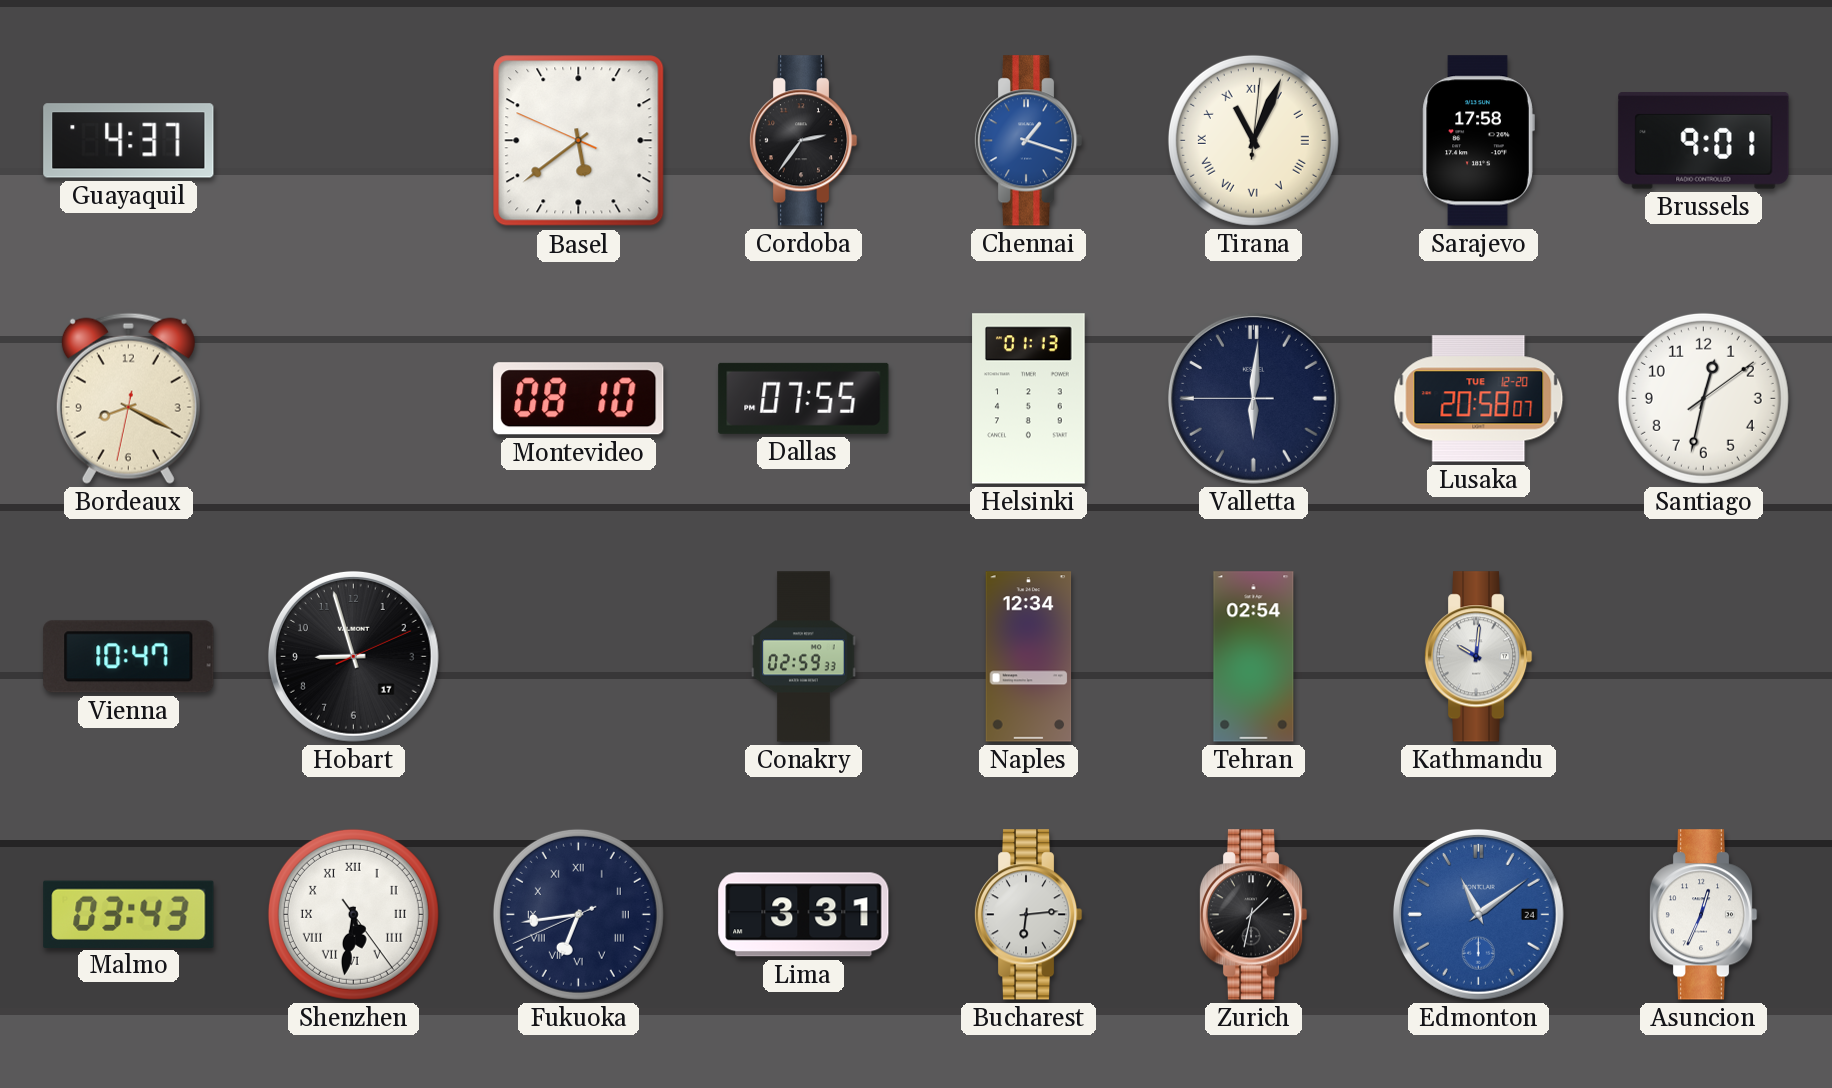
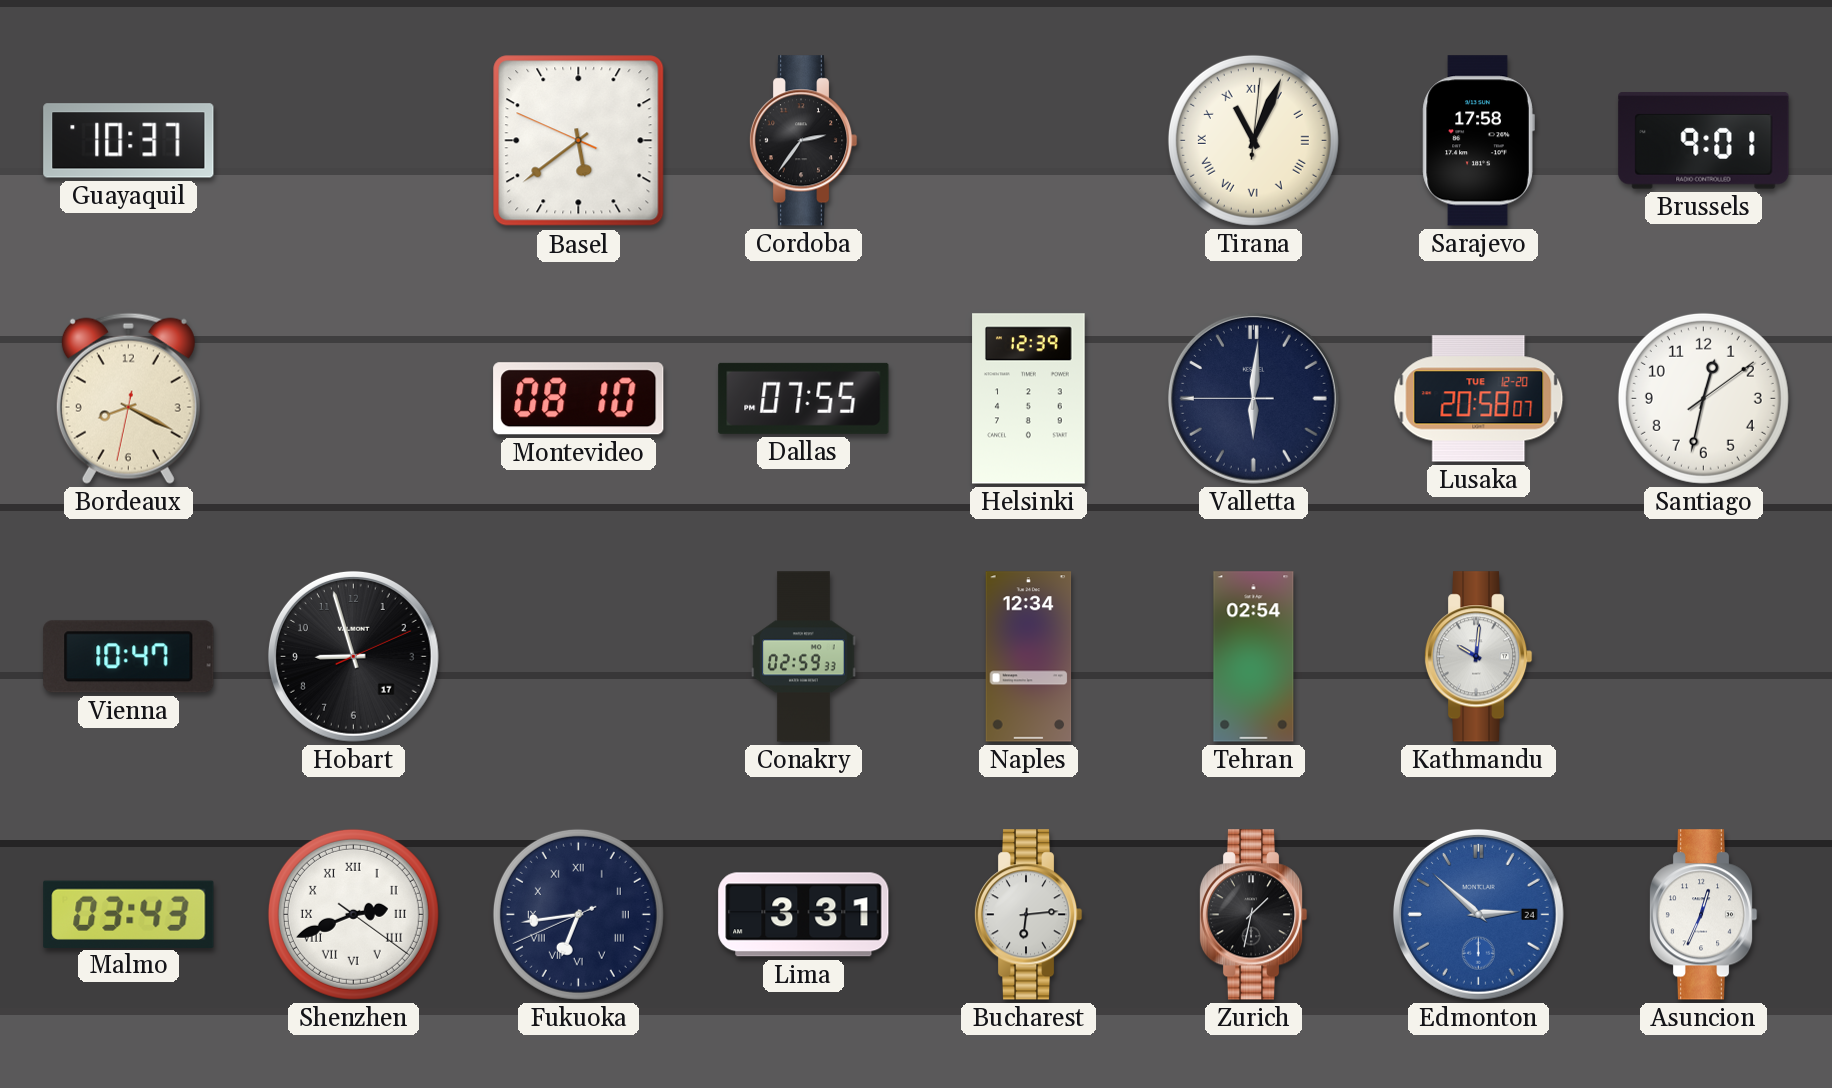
Guayaquil: 4:37 -> 10:37 (129, 141)
Chennai: 1:18 -> none (1028, 141)
Helsinki: 01:13 -> 12:39 (1029, 399)
Shenzhen: 5:31 -> 2:41 (353, 914)
Edmonton: 11:09 -> 2:52 (1478, 914)
